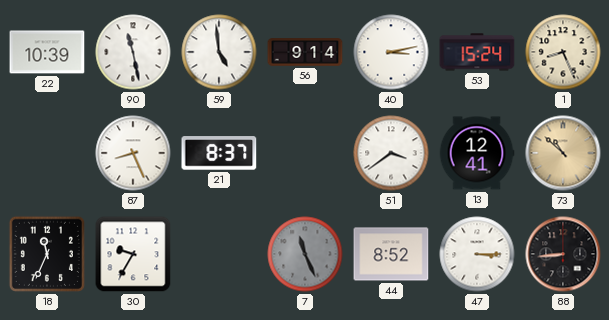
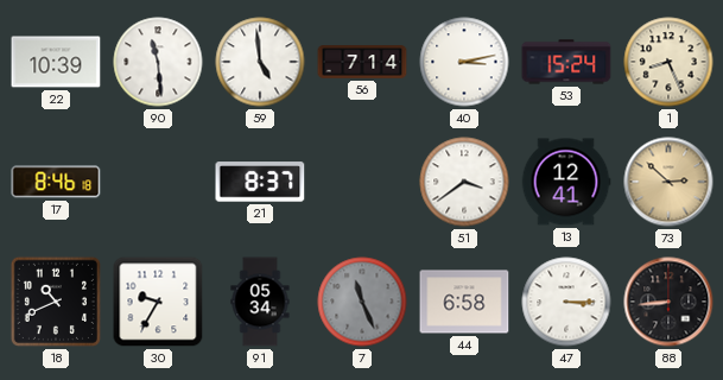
90: 11:28 -> 11:29 (158, 62)
56: 9:14 -> 7:14 (362, 62)
17: none -> 8:46 (56, 182)
87: 8:26 -> none (133, 153)
73: 10:52 -> 2:52 (668, 182)
18: 11:34 -> 10:41 (56, 302)
91: none -> 05:34 (260, 302)
44: 8:52 -> 6:58 (464, 302)
